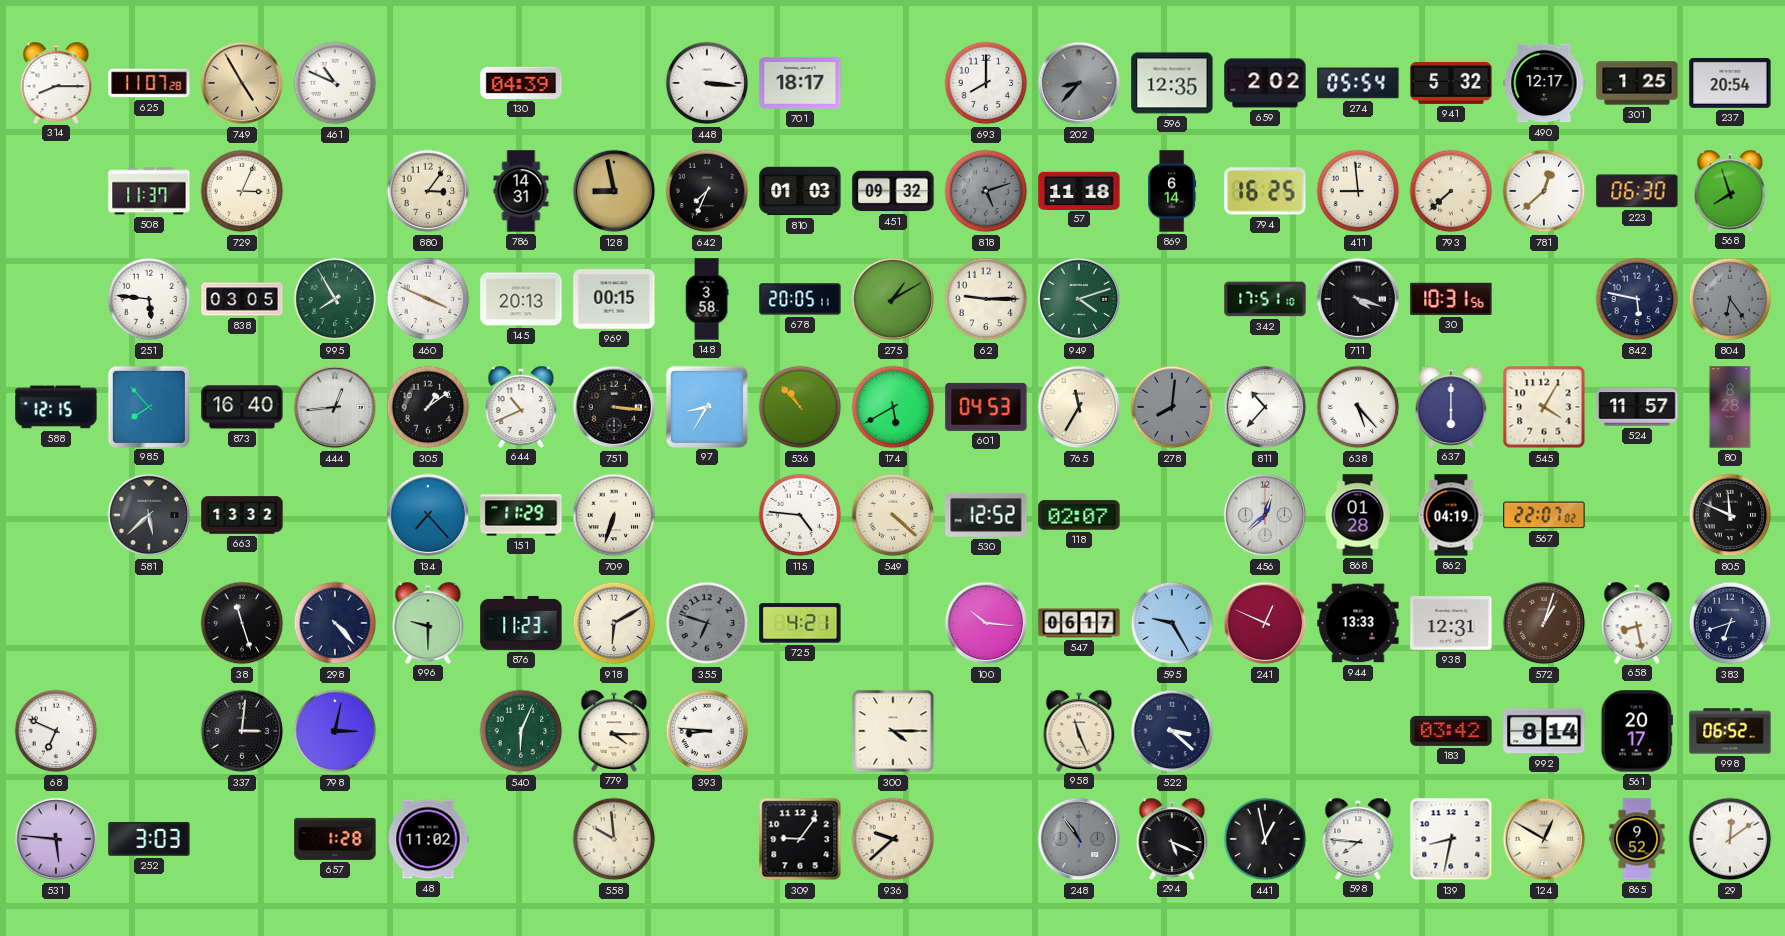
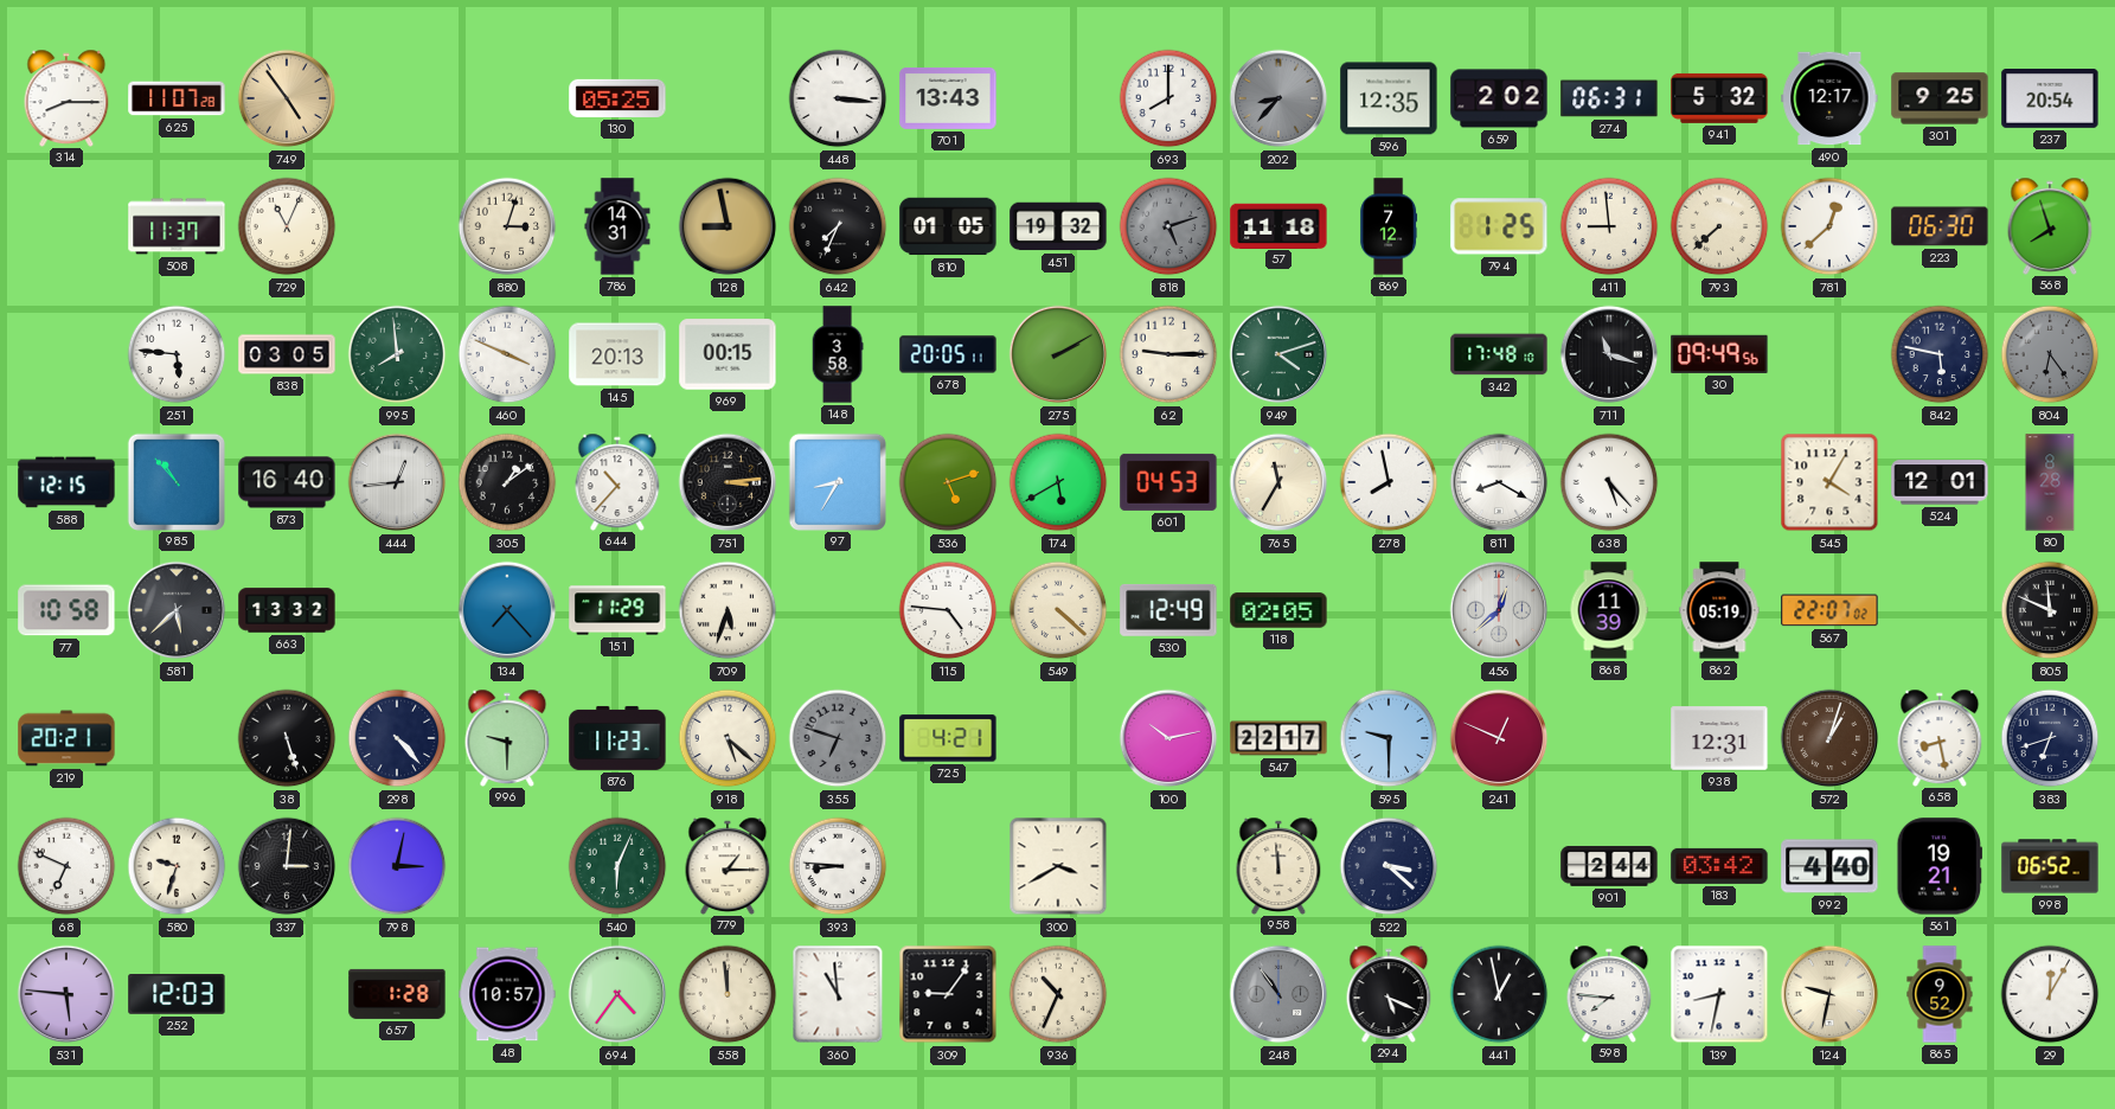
749: 4:55 -> 4:54 (287, 98)
461: 10:49 -> none (335, 83)
130: 04:39 -> 05:25 (617, 98)
701: 18:17 -> 13:43 (948, 98)
274: 05:54 -> 06:31 (1609, 98)
301: 1:25 -> 9:25 (1940, 98)
729: 3:04 -> 11:04 (287, 226)
880: 3:06 -> 3:03 (507, 226)
810: 01:03 -> 01:05 (948, 226)
451: 09:32 -> 19:32 (1058, 226)
869: 6:14 -> 7:12 (1389, 226)
794: 16:25 -> 1:25 (1499, 226)
995: 7:55 -> 7:59 (397, 354)
275: 1:10 -> 2:10 (1058, 354)
342: 17:51 -> 17:48 (1499, 354)
711: 4:18 -> 11:18 (1609, 354)
30: 10:31 -> 09:49 (1719, 354)
985: 7:53 -> 10:53 (175, 481)
644: 10:41 -> 10:37 (617, 481)
751: 3:16 -> 3:14 (728, 482)
536: 10:53 -> 5:12 (948, 482)
278: 8:01 -> 7:58 (1389, 482)
278 dial: grey -> white (1389, 482)
811: 10:37 -> 8:20 (1499, 482)
637: 6:00 -> none (1451, 406)
524: 11:57 -> 12:01 (1940, 482)
77: none -> 10:58 (66, 610)
709: 6:33 -> 5:33 (728, 610)
530: 12:52 -> 12:49 (1168, 610)
118: 02:07 -> 02:05 (1278, 610)
868: 01:28 -> 11:39 (1609, 610)
862: 04:19 -> 05:19 (1719, 610)
219: none -> 20:21 (66, 738)
38: 11:27 -> 5:27 (287, 738)
918: 6:10 -> 5:22 (728, 738)
100: 10:16 -> 10:13 (1168, 738)
547: 06:17 -> 22:17 (1278, 738)
595: 9:25 -> 9:30 (1389, 738)
944: 13:33 -> none (1358, 623)
580: none -> 9:33 (177, 866)
779: 4:15 -> 1:15 (728, 865)
300: 4:15 -> 3:40 (1058, 866)
958: 11:26 -> 11:59 (1278, 865)
901: none -> 2:44 (1609, 866)
992: 8:14 -> 4:40 (1829, 866)
561: 20:17 -> 19:21 (1938, 866)
252: 3:03 -> 12:03 (177, 995)
48: 11:02 -> 10:57 (507, 994)
694: none -> 4:36 (617, 994)
558: 9:59 -> 11:59 (728, 994)
360: none -> 10:59 (838, 994)
936: 9:38 -> 10:34 (1058, 994)
124: 12:50 -> 9:32 (1829, 994)
29: 12:09 -> 12:05 (2050, 994)
